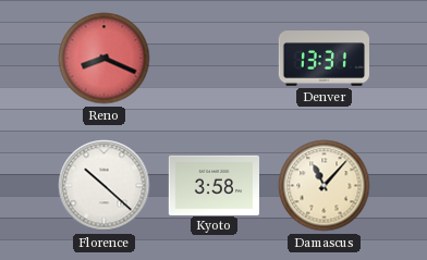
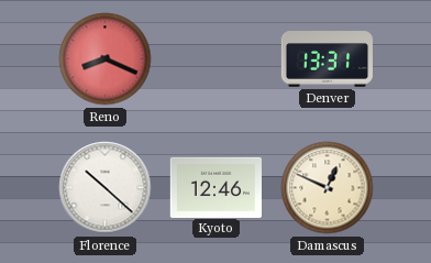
Kyoto: 3:58 -> 12:46 (215, 187)
Damascus: 11:07 -> 12:49 (328, 188)
